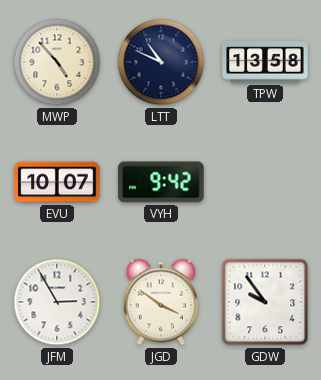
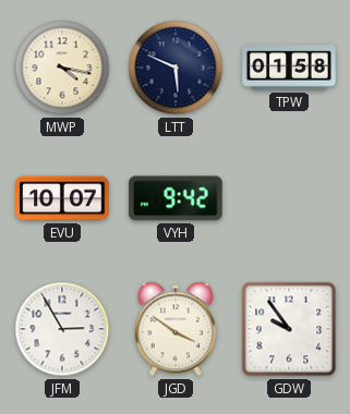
MWP: 4:53 -> 4:17 (62, 68)
LTT: 10:49 -> 5:49 (176, 68)
TPW: 13:58 -> 01:58 (289, 68)
